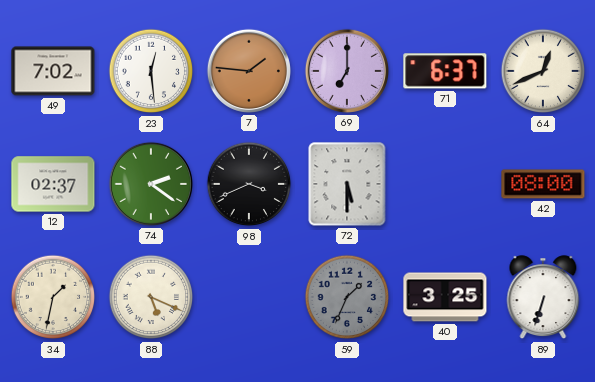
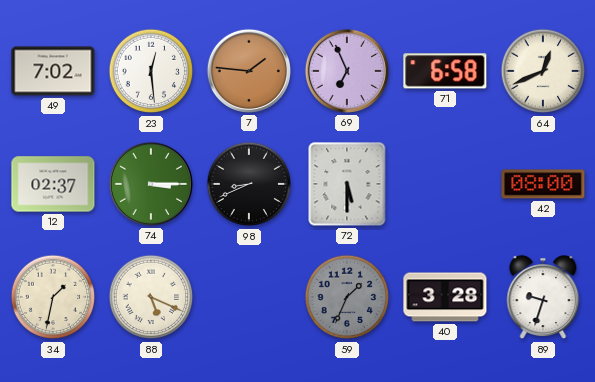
69: 7:00 -> 6:56 (347, 71)
71: 6:37 -> 6:58 (445, 71)
74: 2:21 -> 3:15 (151, 184)
98: 3:41 -> 8:41 (249, 184)
40: 3:25 -> 3:28 (445, 297)
89: 6:33 -> 9:33 (543, 298)
